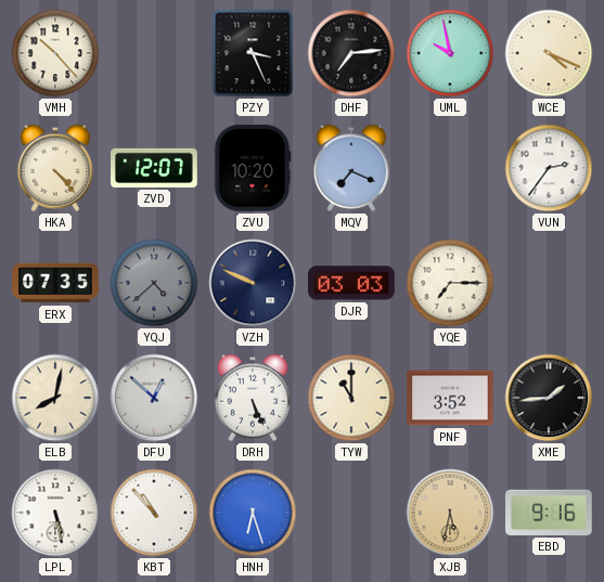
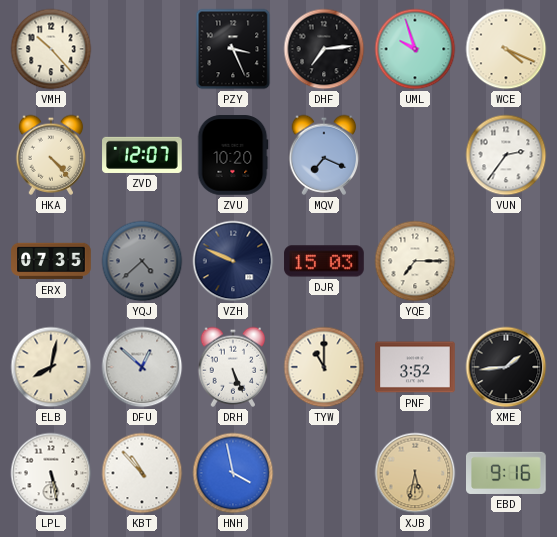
UML: 9:58 -> 9:57 (415, 49)
DJR: 03:03 -> 15:03 (324, 261)
HNH: 6:27 -> 3:58 (233, 473)
